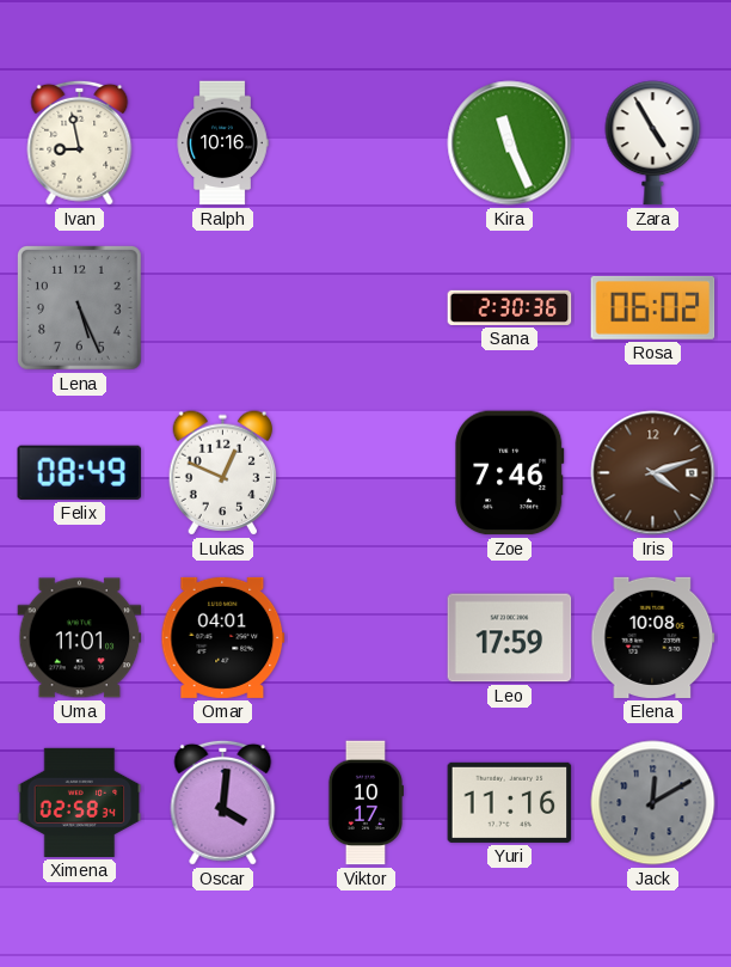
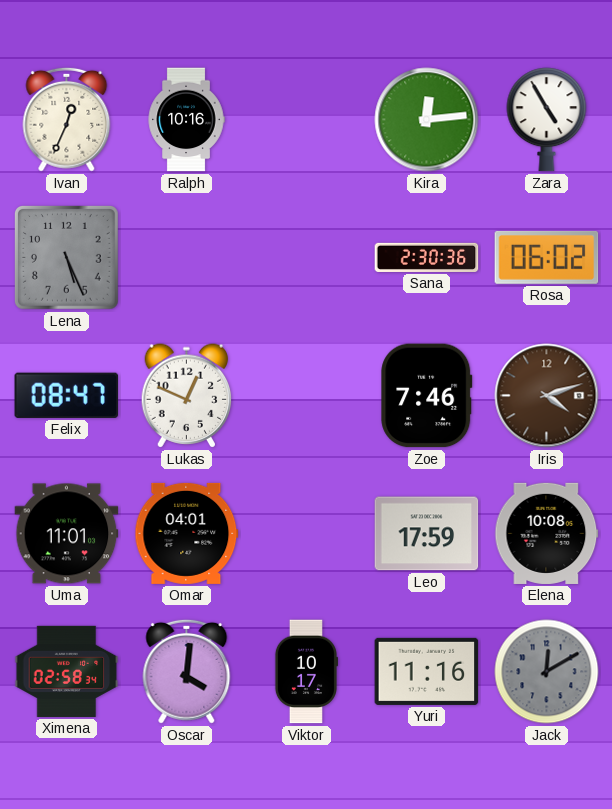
Ivan: 8:58 -> 12:34 (67, 119)
Kira: 11:26 -> 12:14 (427, 120)
Felix: 08:49 -> 08:47 (67, 395)
